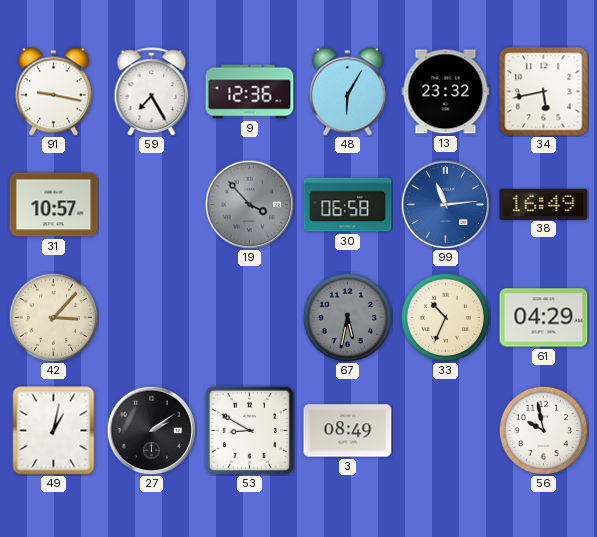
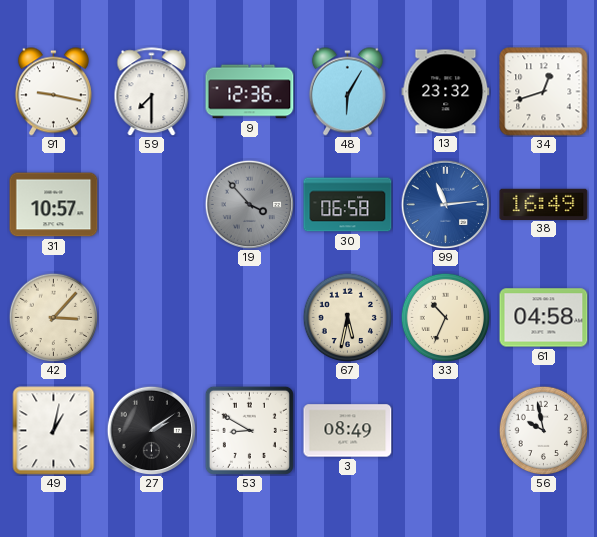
59: 7:25 -> 7:30 (152, 92)
34: 5:43 -> 12:42 (544, 92)
67 dial: grey -> cream (347, 317)
61: 04:29 -> 04:58 (544, 318)
